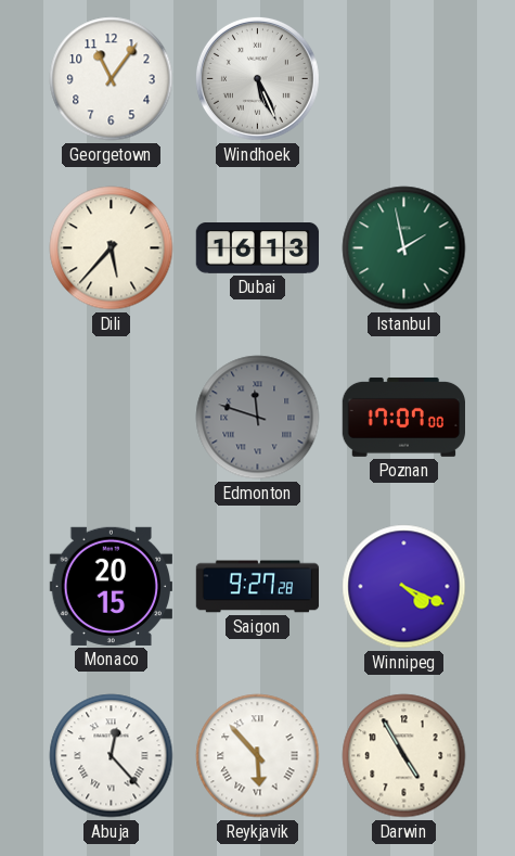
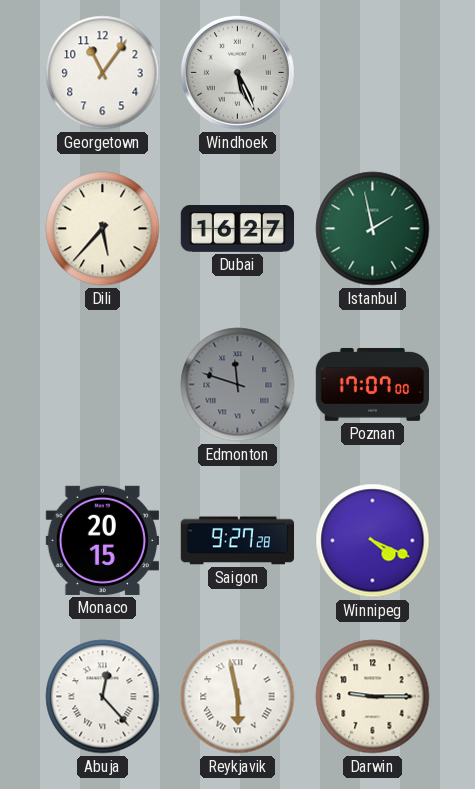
Dubai: 16:13 -> 16:27 (238, 229)
Reykjavik: 5:53 -> 5:58 (238, 697)
Darwin: 4:55 -> 9:15 (373, 697)
